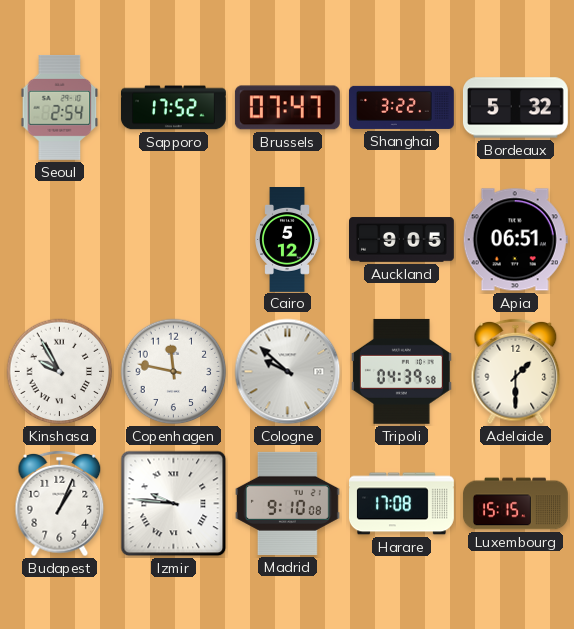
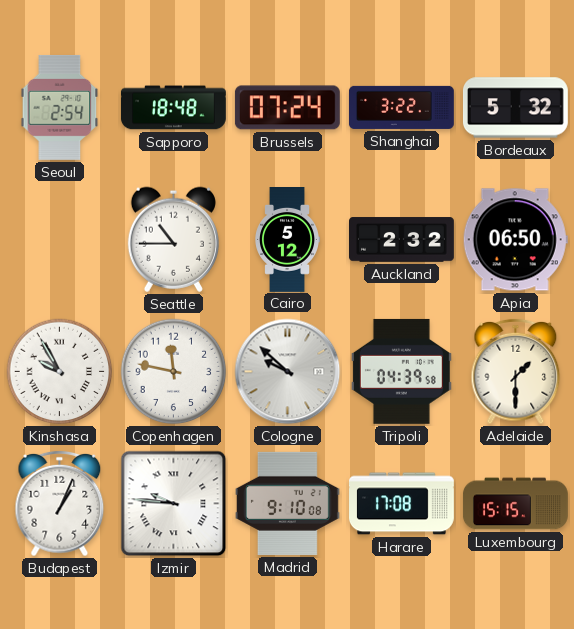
Sapporo: 17:52 -> 18:48 (173, 108)
Brussels: 07:47 -> 07:24 (287, 108)
Seattle: none -> 10:45 (173, 239)
Auckland: 9:05 -> 2:32 (402, 240)
Apia: 06:51 -> 06:50 (515, 240)
